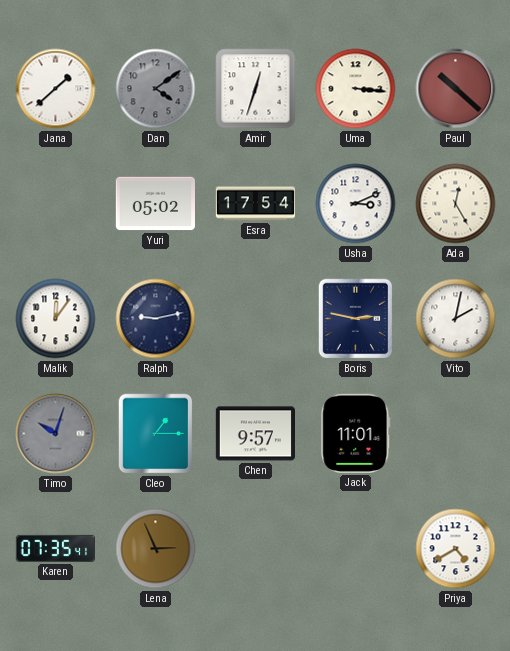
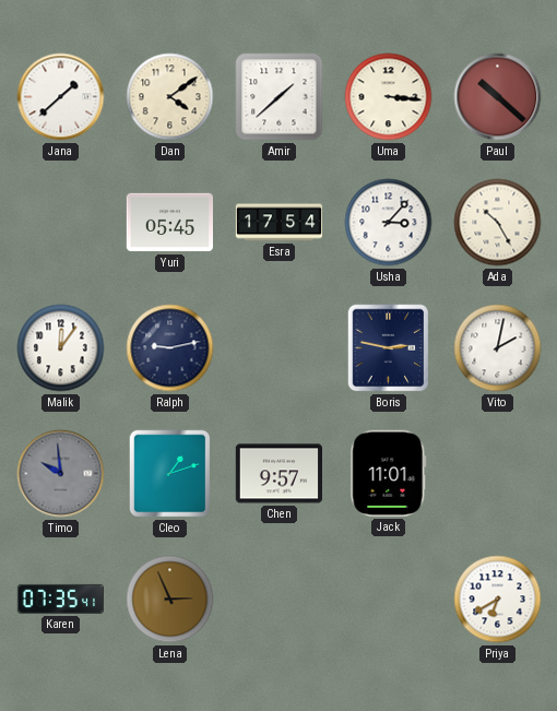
Dan dial: grey -> cream (170, 97)
Amir: 12:33 -> 1:38 (280, 97)
Yuri: 05:02 -> 05:45 (169, 223)
Usha: 3:11 -> 3:07 (389, 223)
Ada: 12:25 -> 10:25 (498, 223)
Timo: 10:03 -> 9:59 (61, 474)
Cleo: 1:15 -> 1:12 (170, 474)
Priya: 4:40 -> 6:40 (498, 600)
